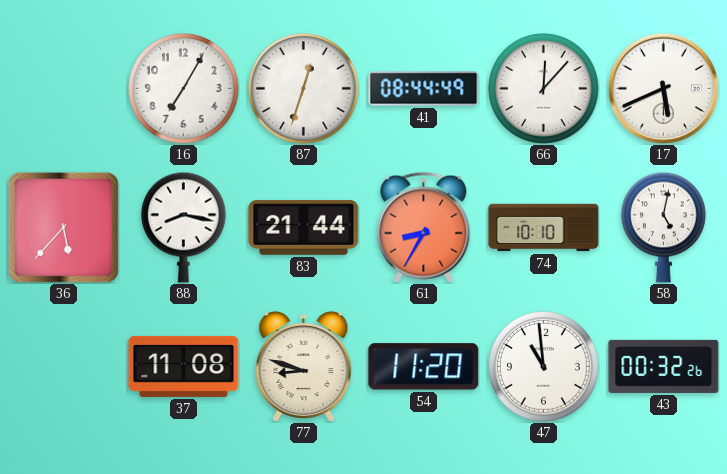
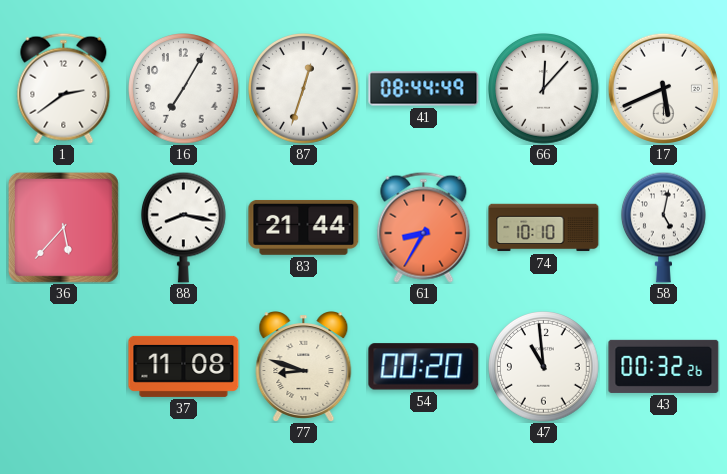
1: none -> 2:39 (64, 88)
54: 11:20 -> 00:20 (424, 367)
